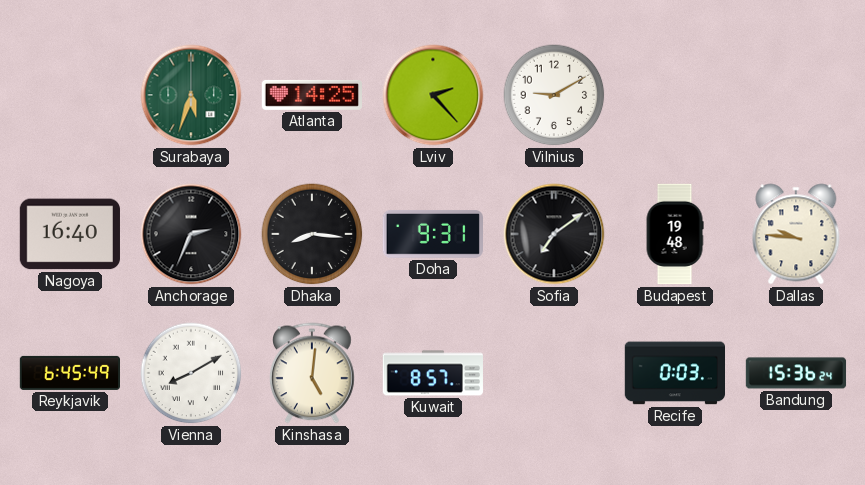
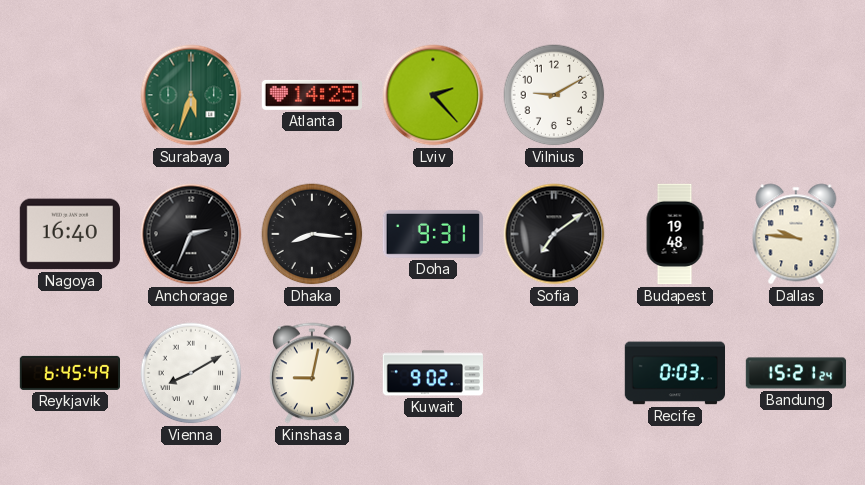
Kinshasa: 5:01 -> 9:02 (313, 373)
Kuwait: 8:57 -> 9:02 (432, 373)
Bandung: 15:36 -> 15:21 (796, 373)
